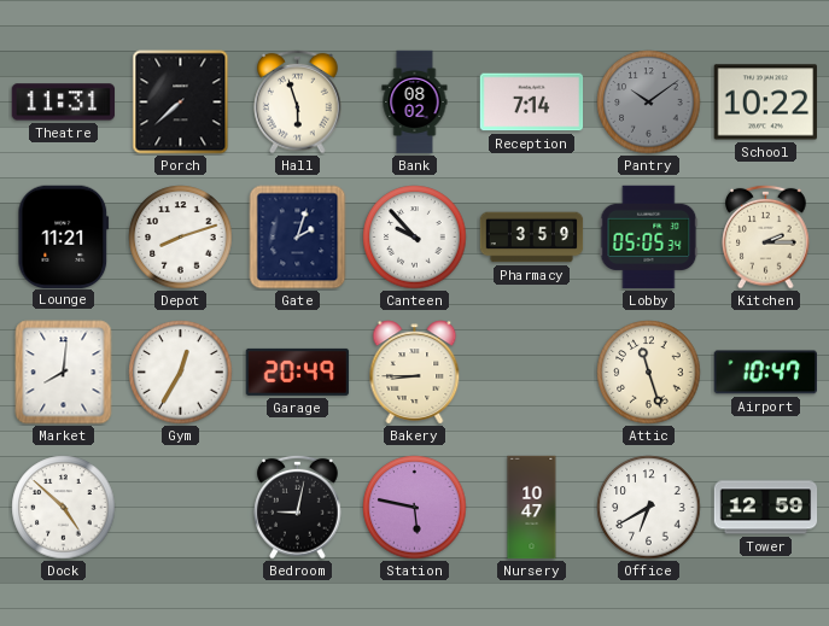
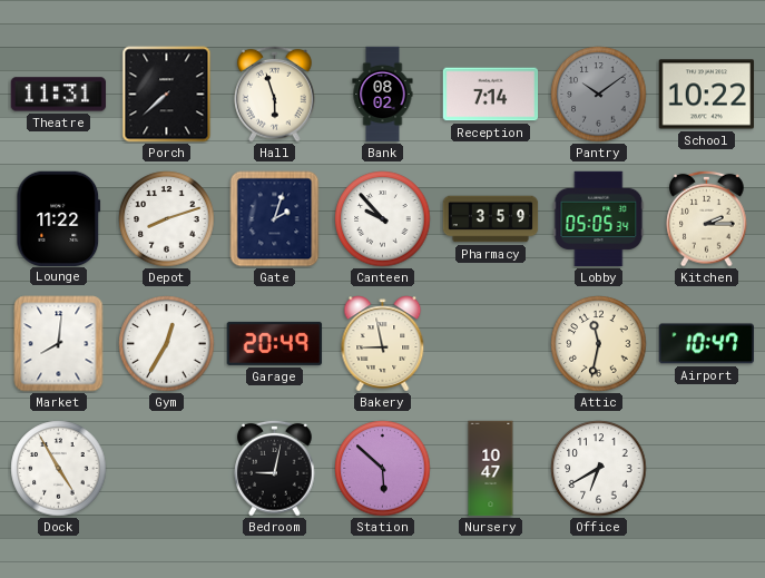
Lounge: 11:21 -> 11:22 (59, 218)
Bakery: 8:45 -> 8:58 (383, 344)
Attic: 11:27 -> 11:32 (599, 344)
Dock: 4:52 -> 4:55 (59, 469)
Station: 5:47 -> 5:52 (383, 469)
Tower: 12:59 -> none (766, 508)
